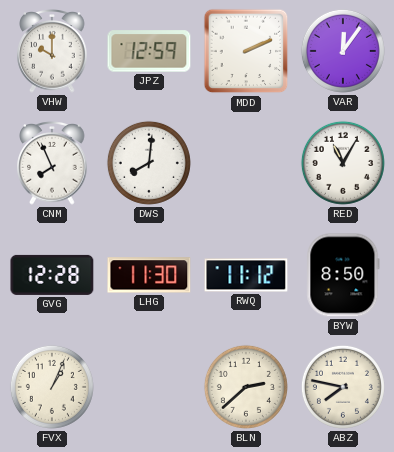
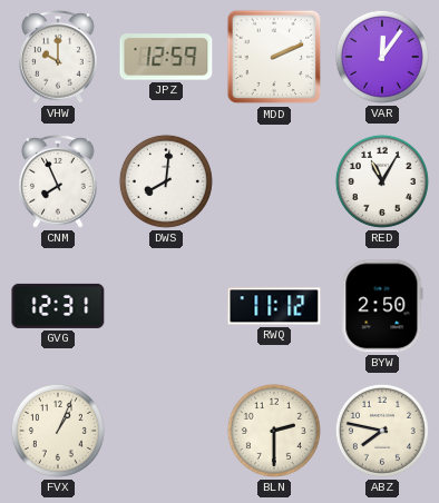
GVG: 12:28 -> 12:31 (58, 306)
LHG: 11:30 -> none (149, 275)
BYW: 8:50 -> 2:50 (382, 306)
BLN: 2:38 -> 2:30 (274, 431)
